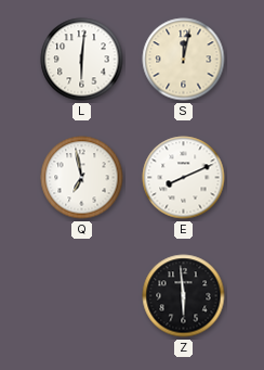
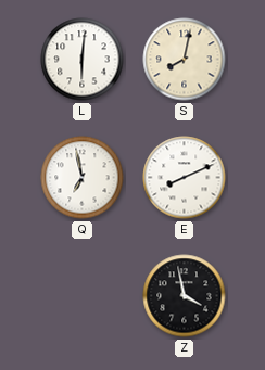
S: 12:02 -> 8:02 (185, 60)
Z: 5:59 -> 3:58 (185, 296)
